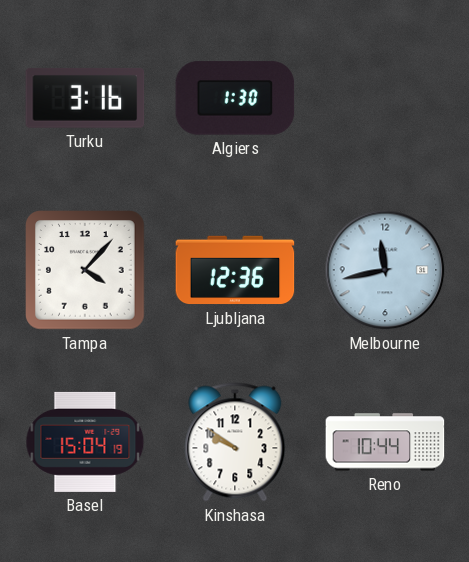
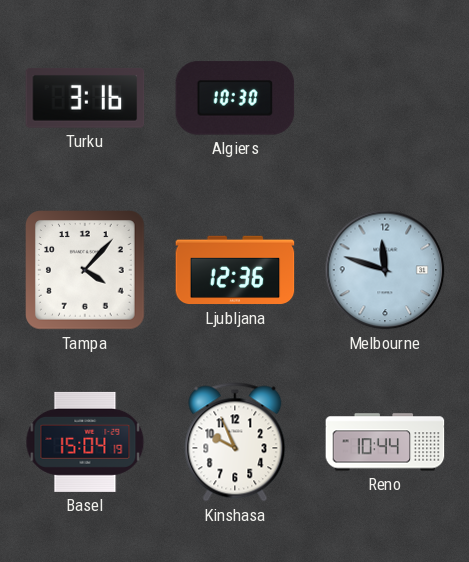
Algiers: 1:30 -> 10:30 (235, 98)
Melbourne: 11:43 -> 11:48 (385, 270)
Kinshasa: 9:51 -> 9:56 (235, 442)
